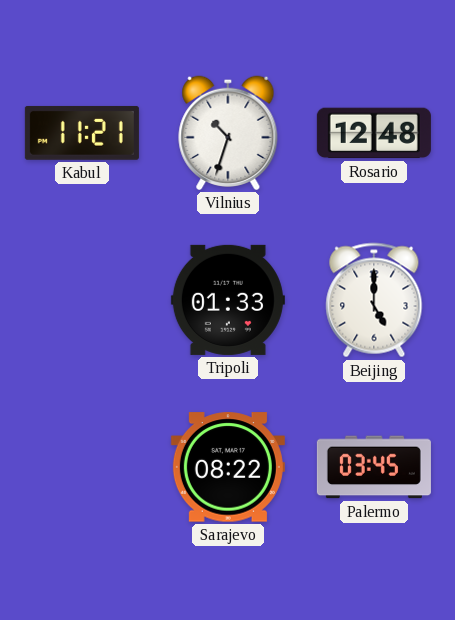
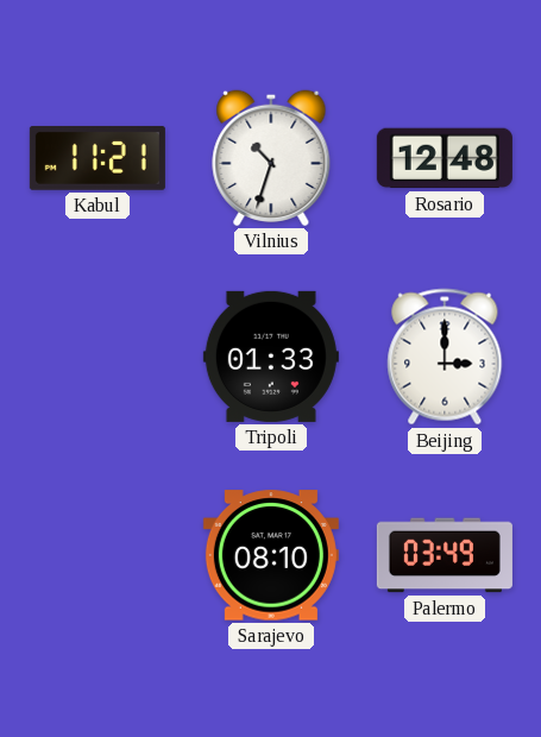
Beijing: 5:00 -> 3:00 (445, 357)
Sarajevo: 08:22 -> 08:10 (271, 555)
Palermo: 03:45 -> 03:49 (445, 555)
